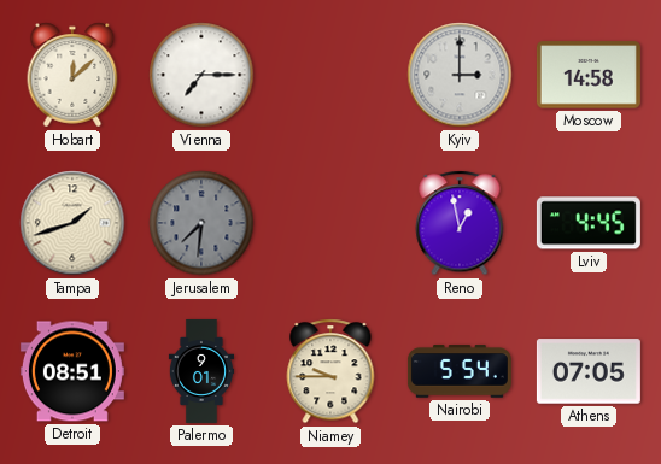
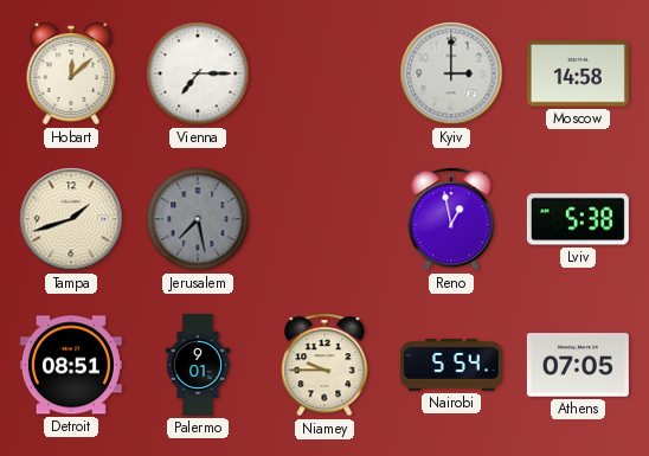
Jerusalem: 7:31 -> 7:28 (198, 219)
Lviv: 4:45 -> 5:38 (578, 219)
